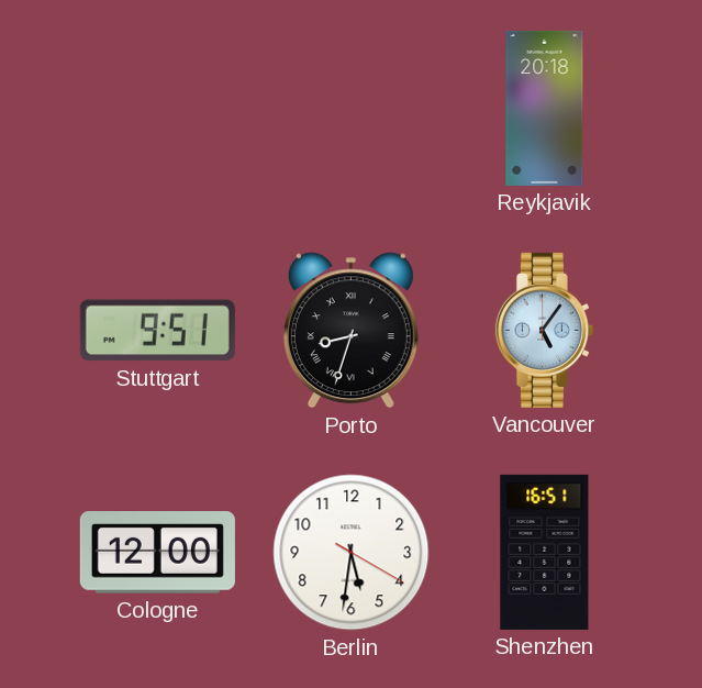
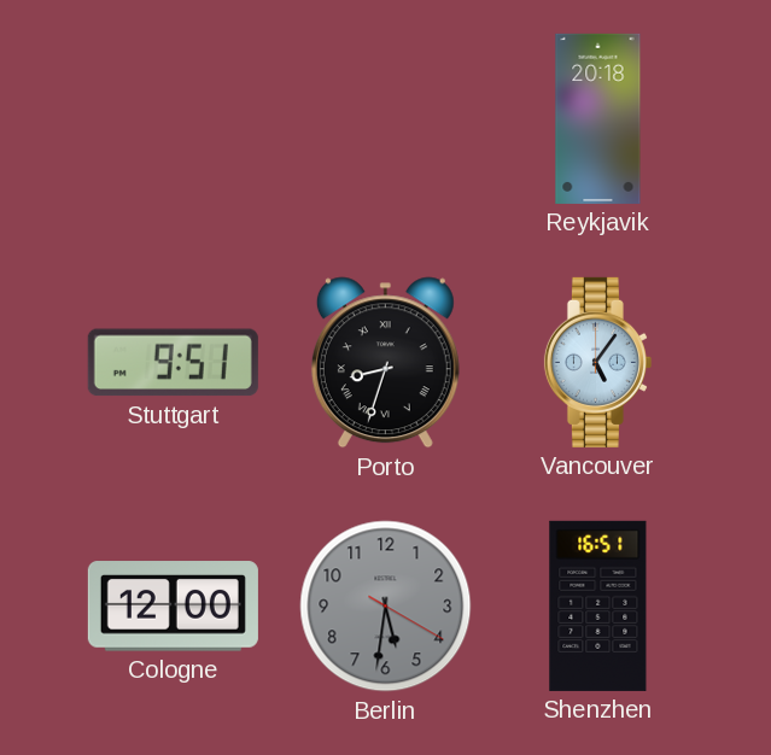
Berlin dial: white -> grey (386, 607)
